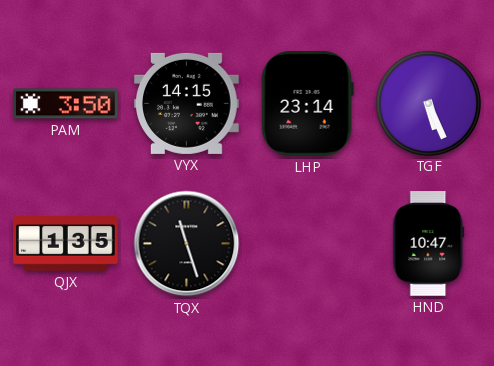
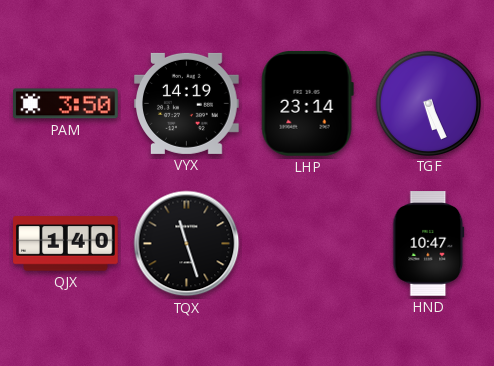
VYX: 14:15 -> 14:19 (187, 103)
QJX: 1:35 -> 1:40 (66, 244)
